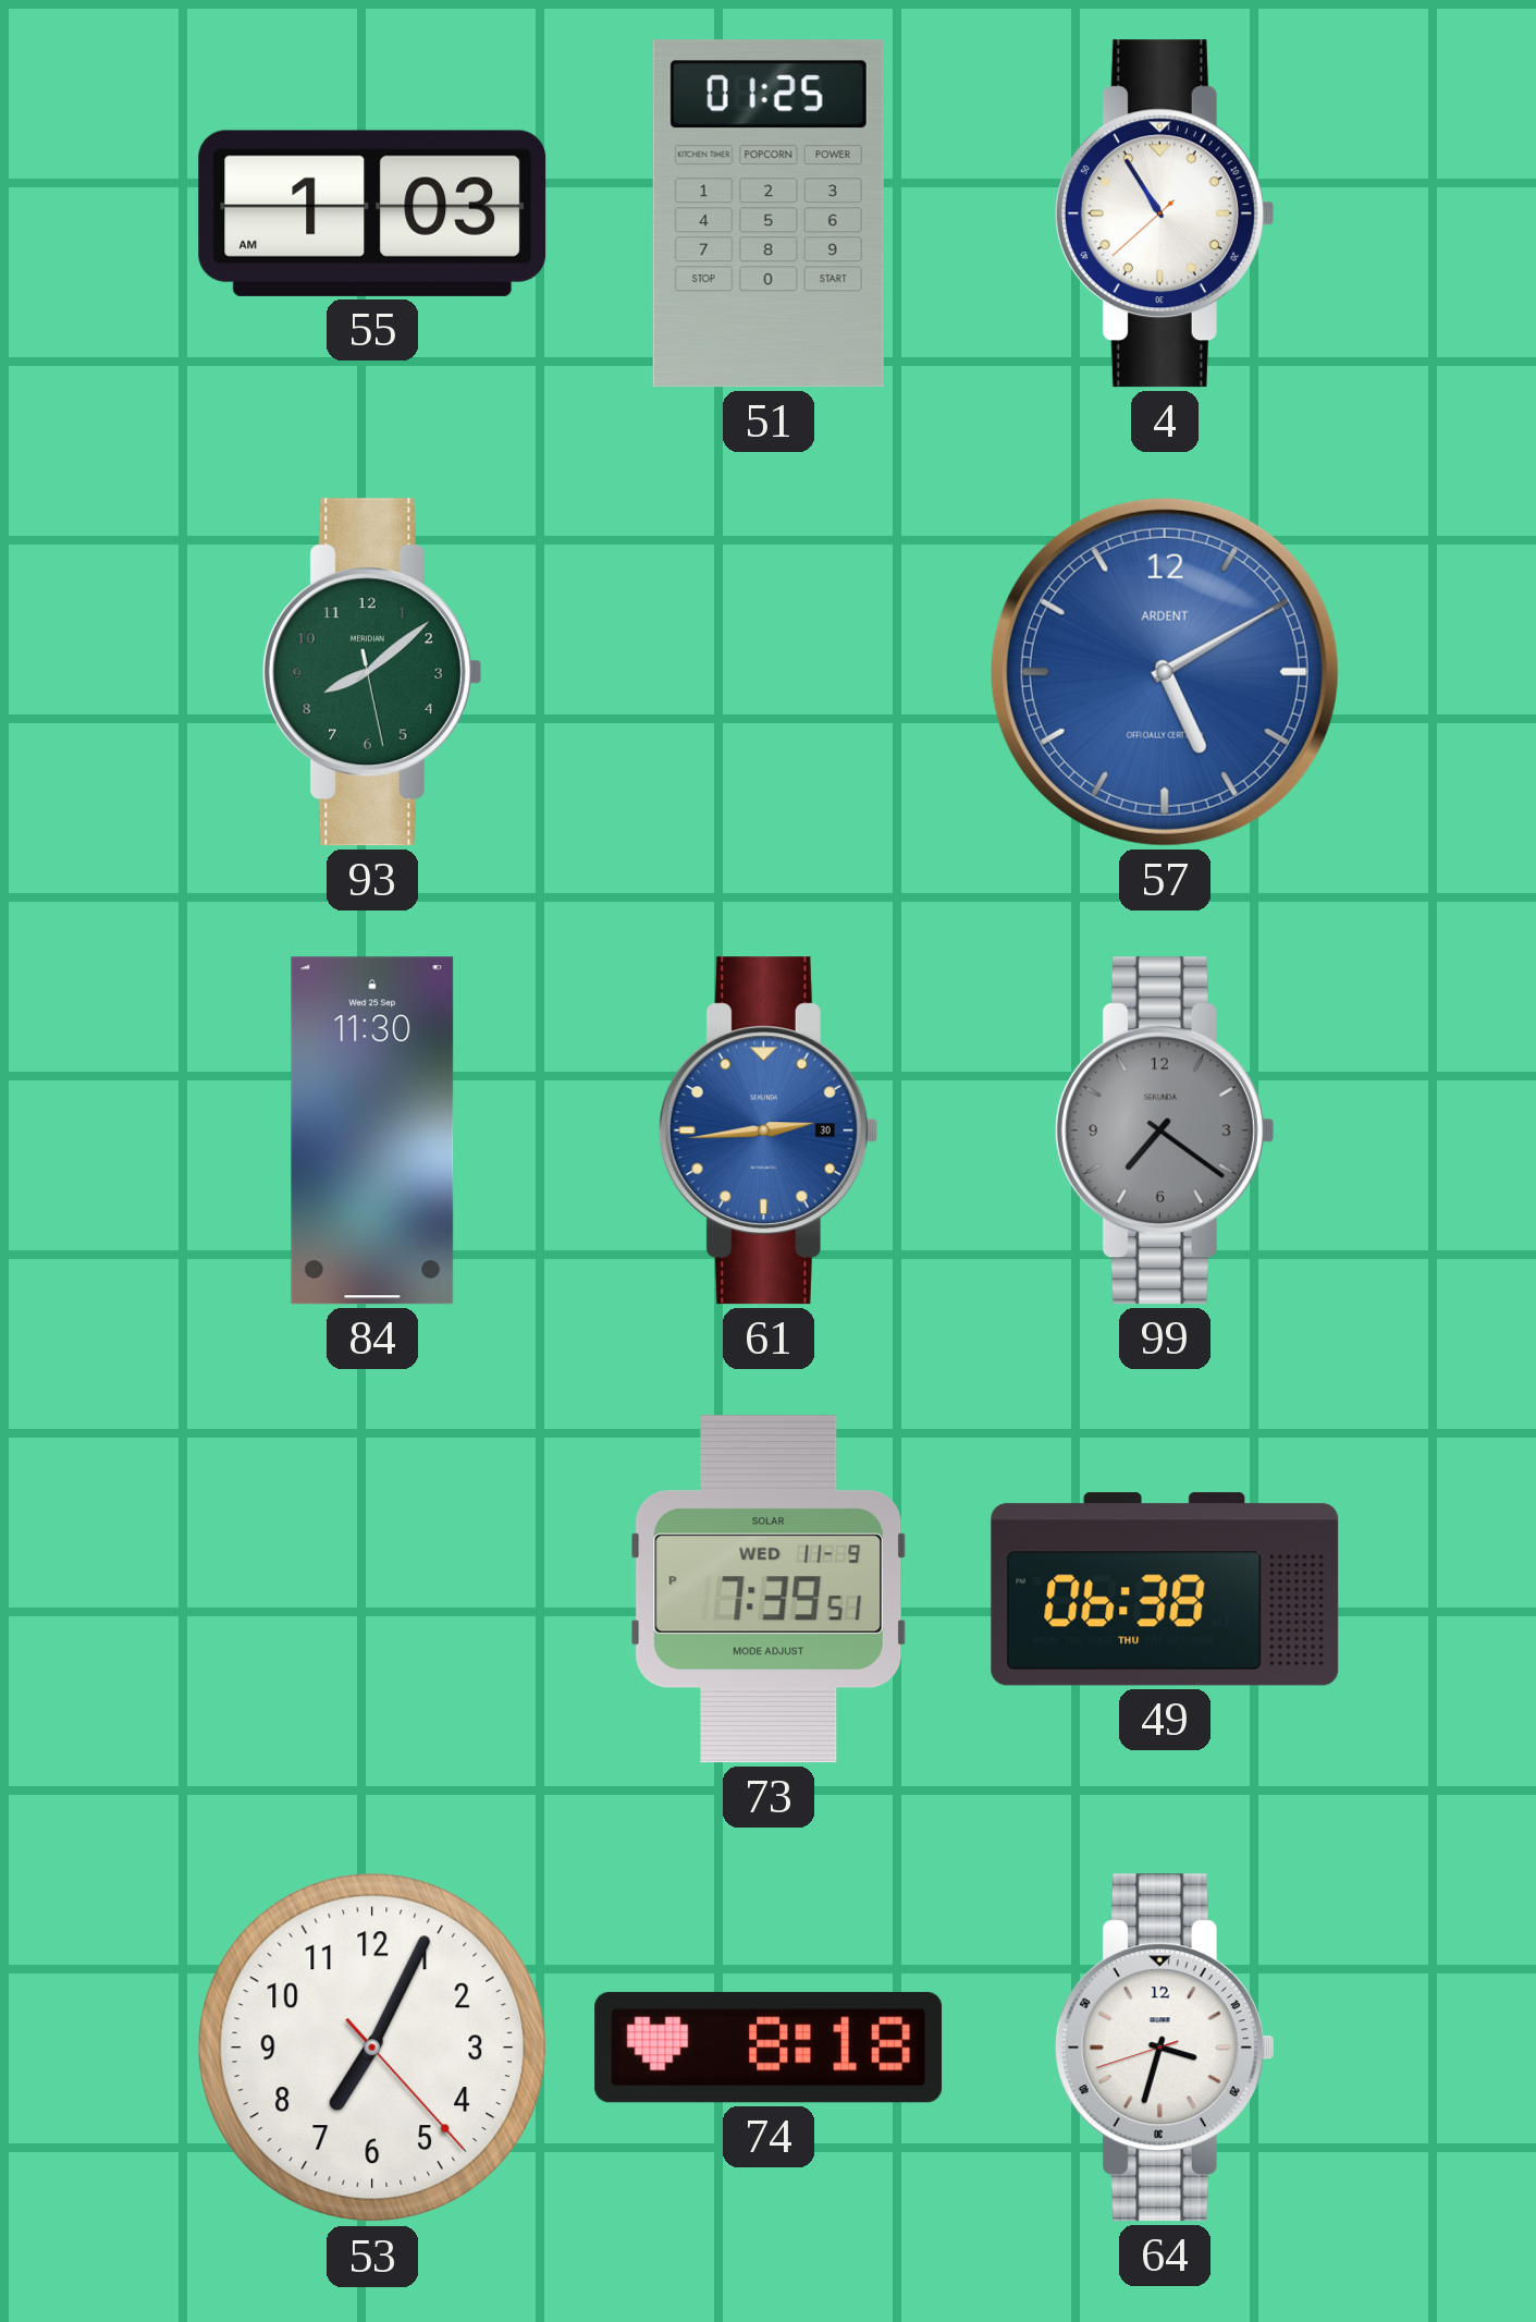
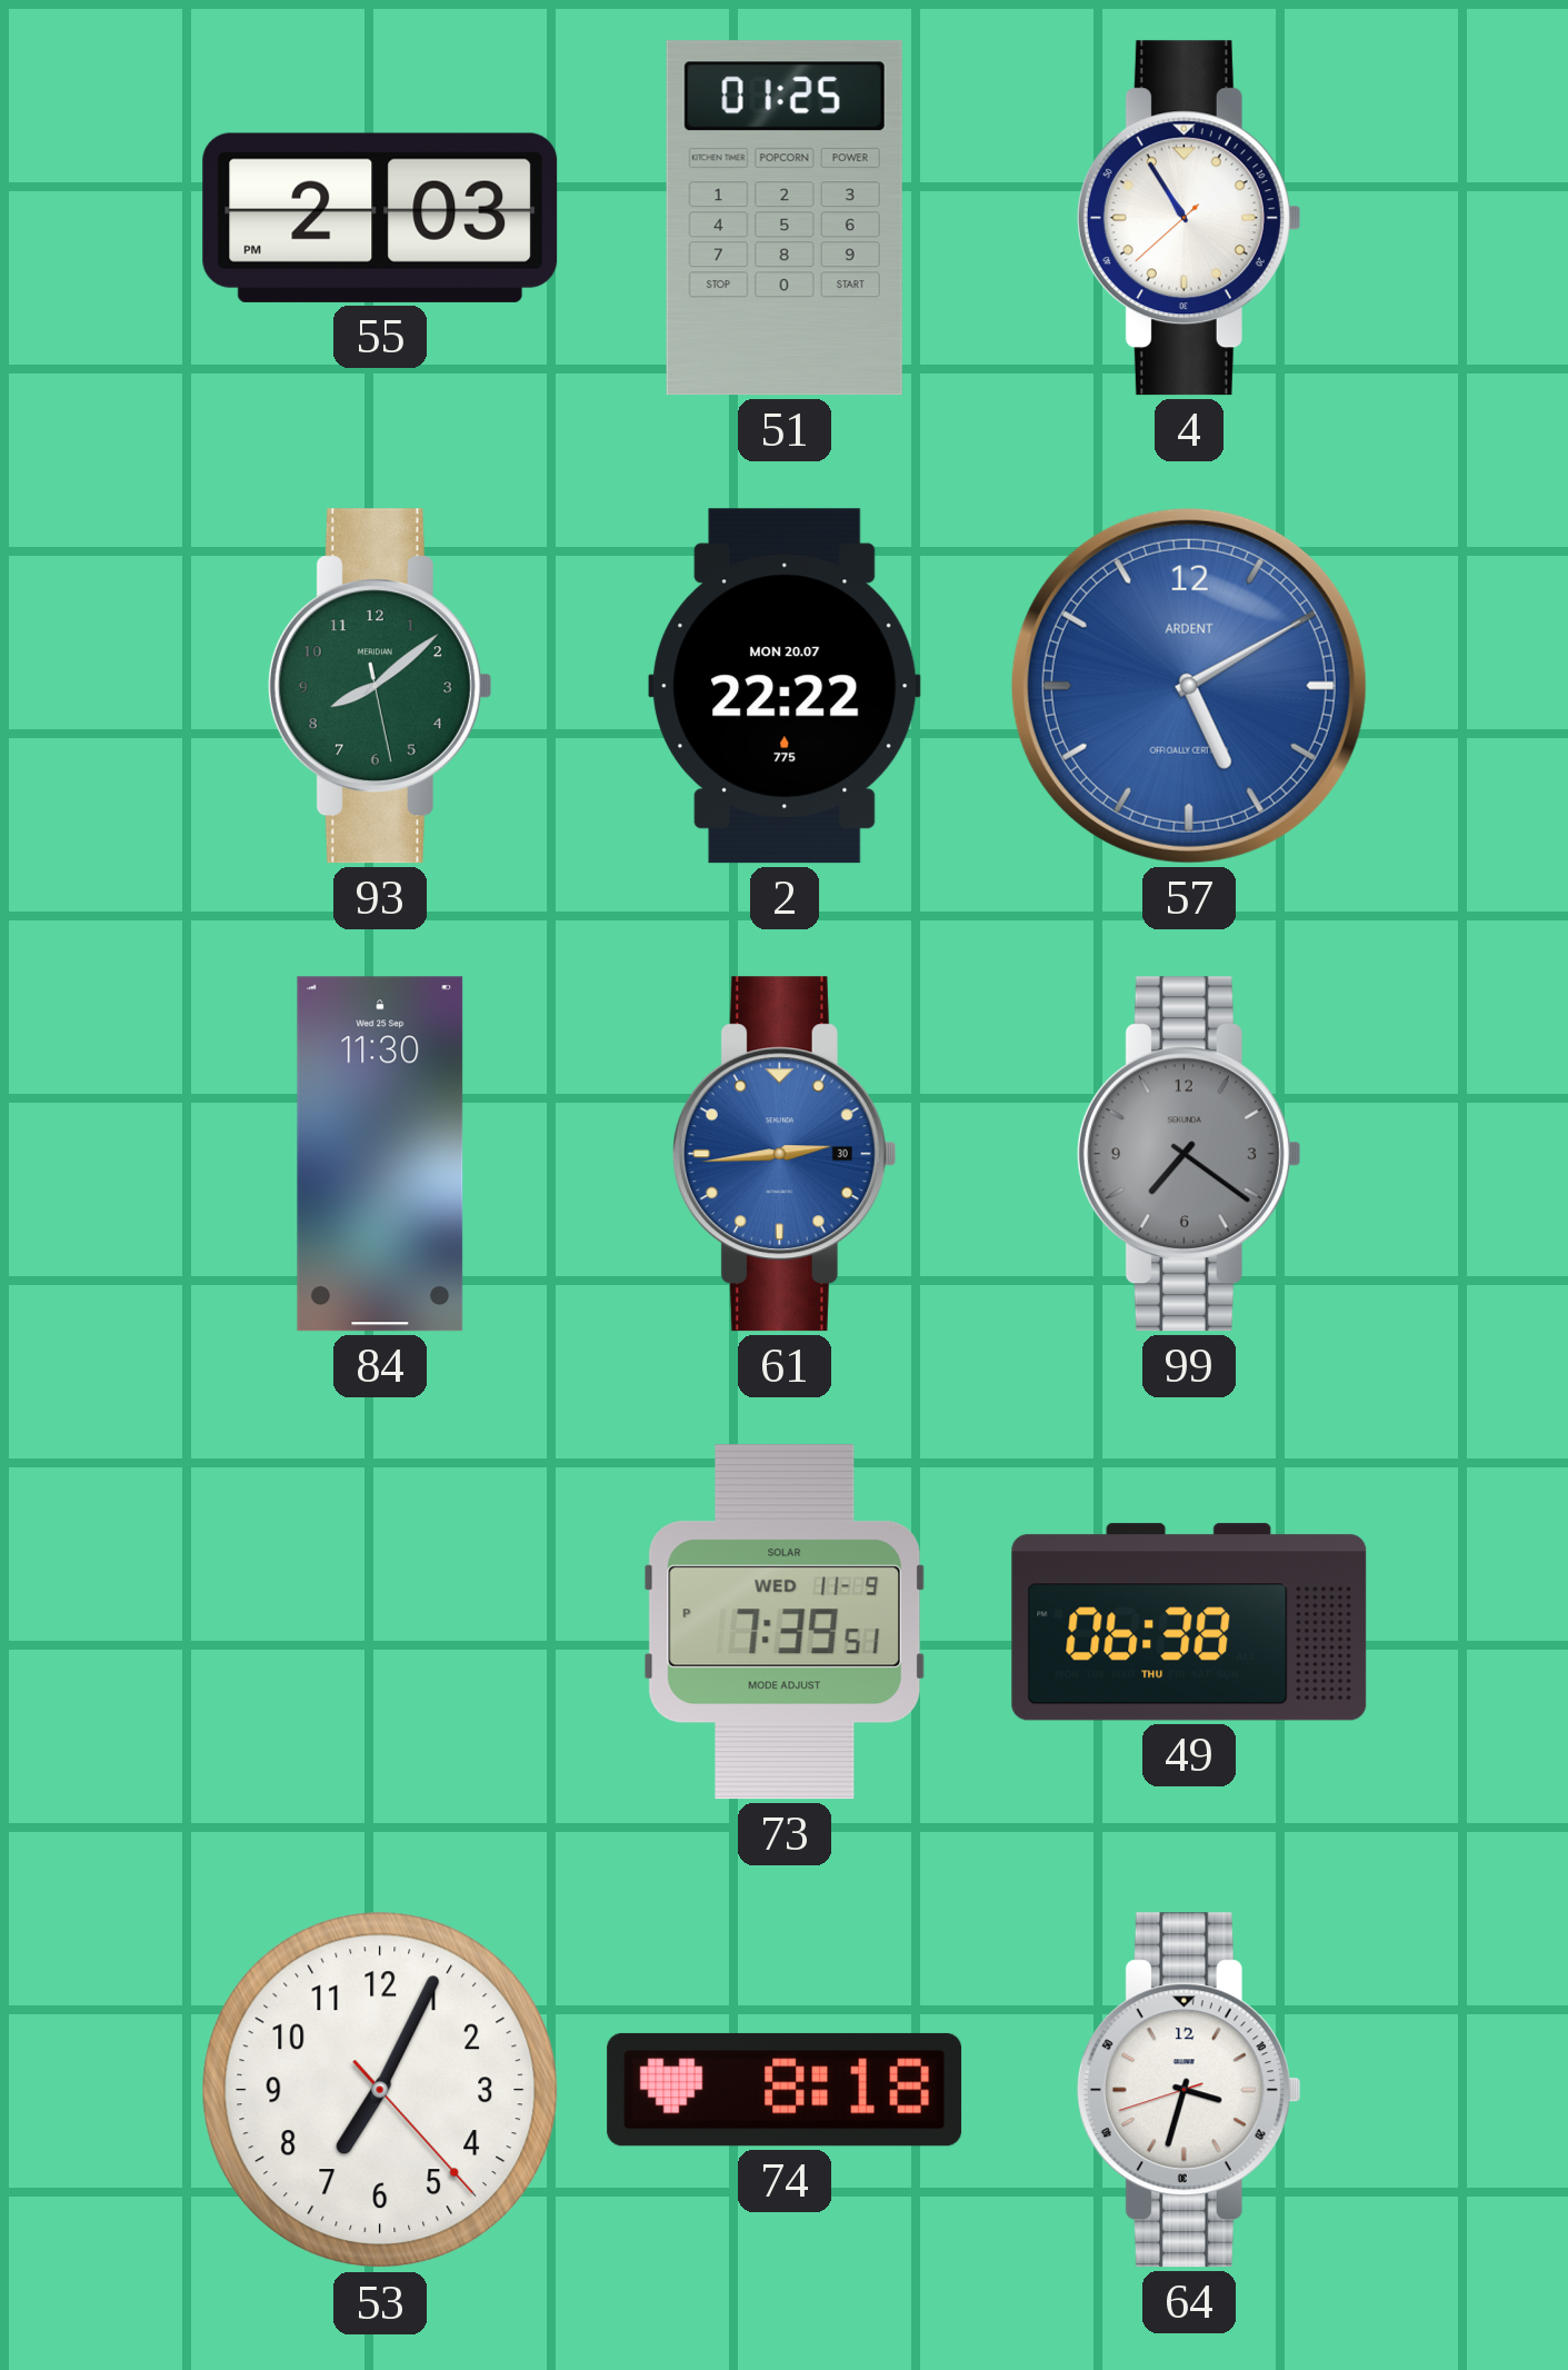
55: 1:03 -> 2:03 (380, 218)
2: none -> 22:22 (785, 686)
